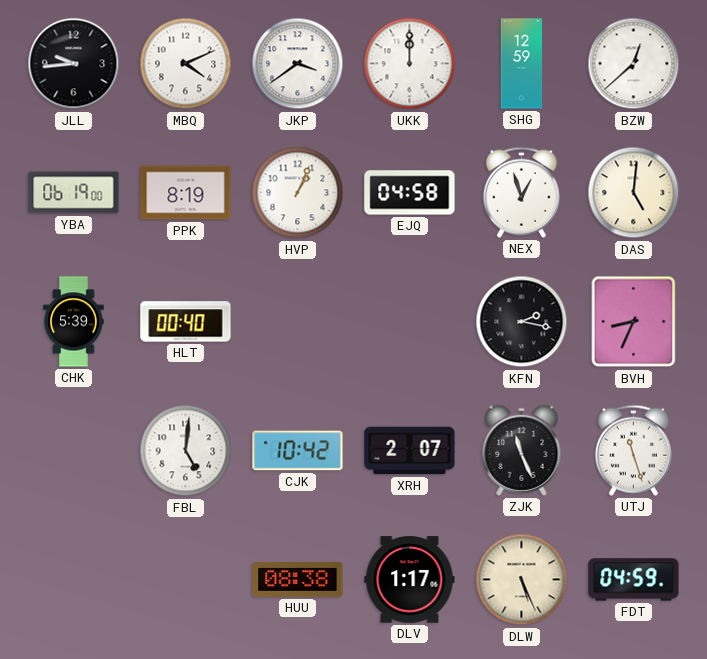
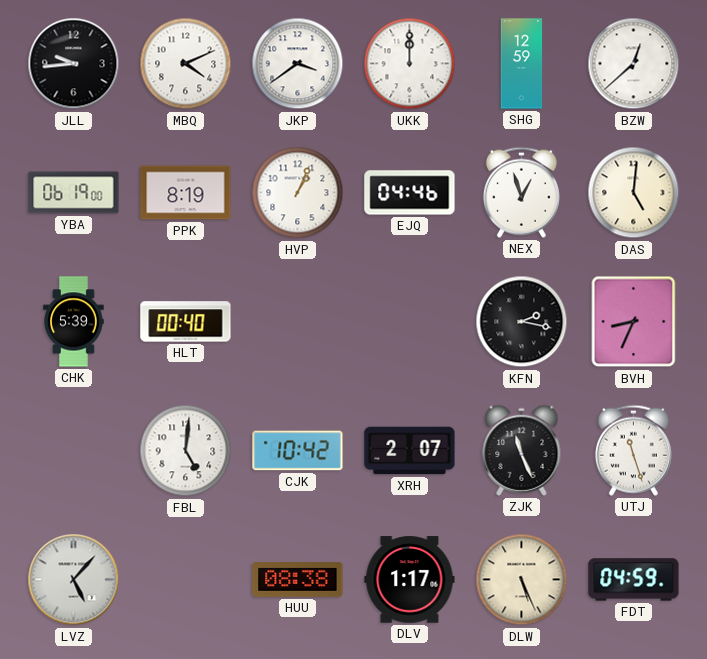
EJQ: 04:58 -> 04:46 (410, 193)
LVZ: none -> 5:07 (74, 580)
